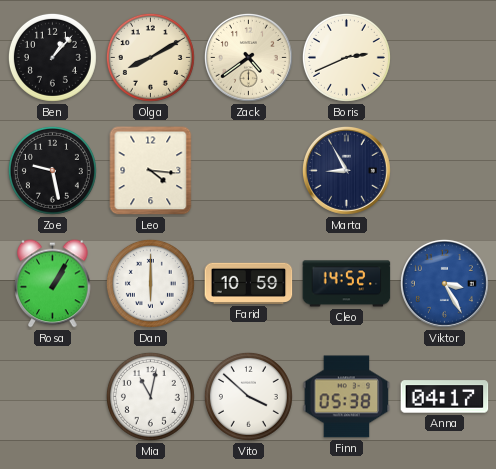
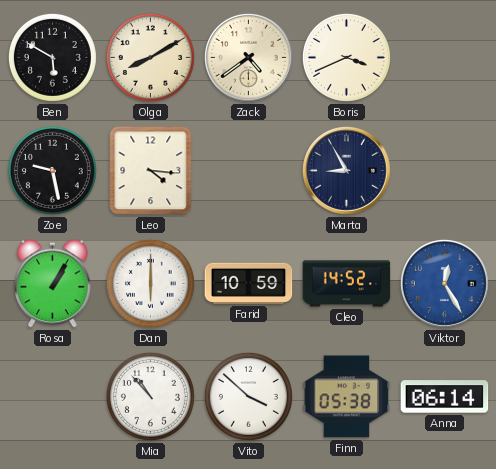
Ben: 1:07 -> 5:50 (52, 57)
Boris: 2:41 -> 3:41 (346, 57)
Viktor: 3:25 -> 12:25 (444, 283)
Mia: 11:02 -> 10:53 (150, 396)
Anna: 04:17 -> 06:14 (445, 397)
